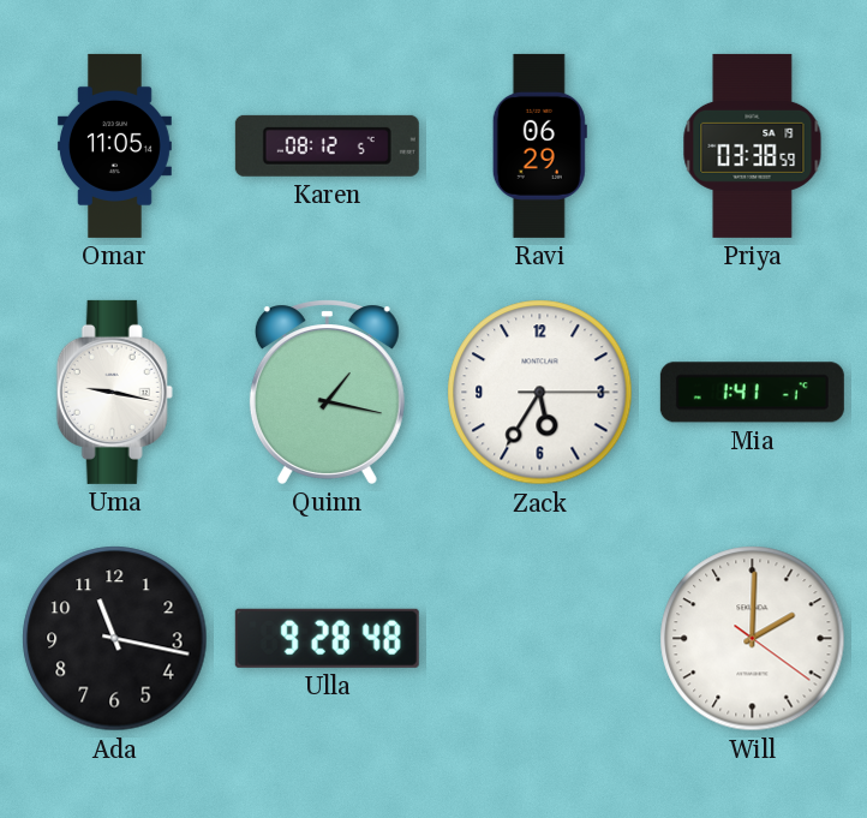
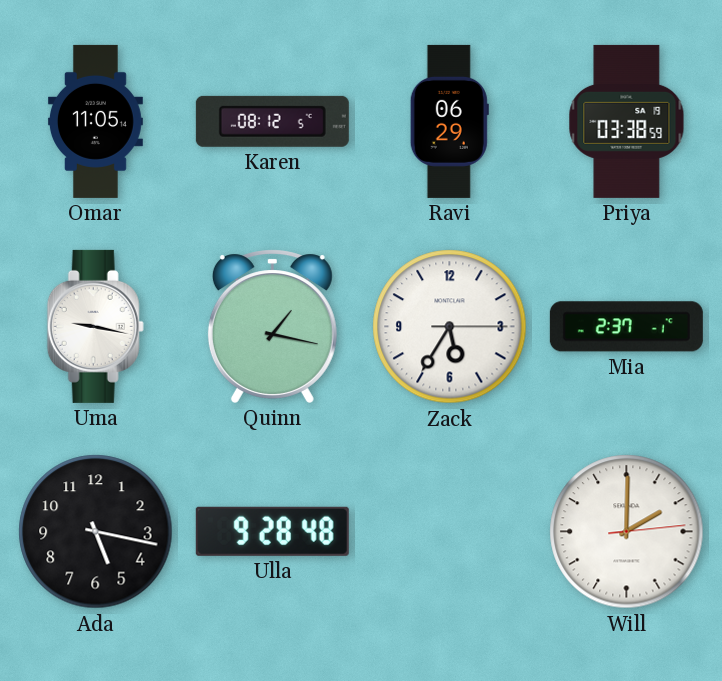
Mia: 1:41 -> 2:37 (626, 327)
Ada: 11:17 -> 5:17 (96, 532)
Will: 2:00:21 -> 2:00:14 (627, 532)
